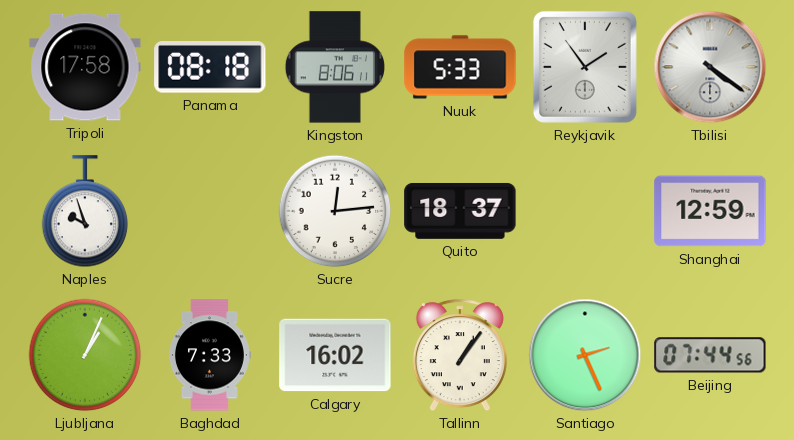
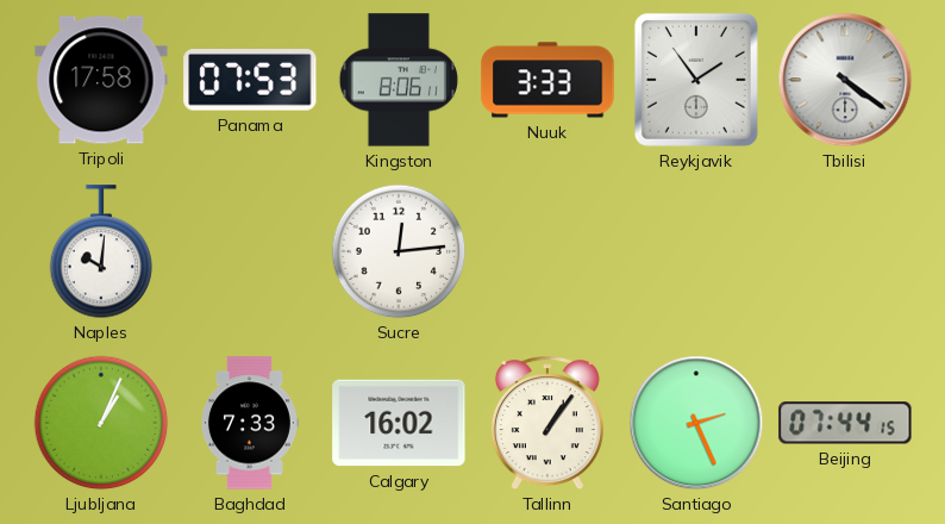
Panama: 08:18 -> 07:53 (250, 81)
Nuuk: 5:33 -> 3:33 (547, 80)
Naples: 9:57 -> 10:01 (101, 252)
Quito: 18:37 -> none (460, 211)
Shanghai: 12:59 -> none (710, 211)
Beijing: 07:44:56 -> 07:44:15 (845, 423)
